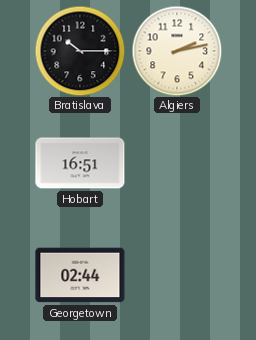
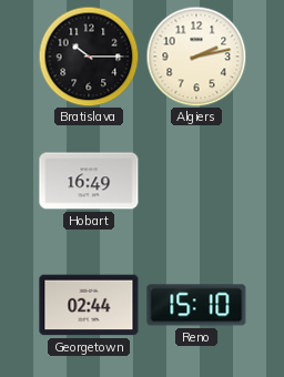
Hobart: 16:51 -> 16:49 (89, 181)
Reno: none -> 15:10 (196, 305)
